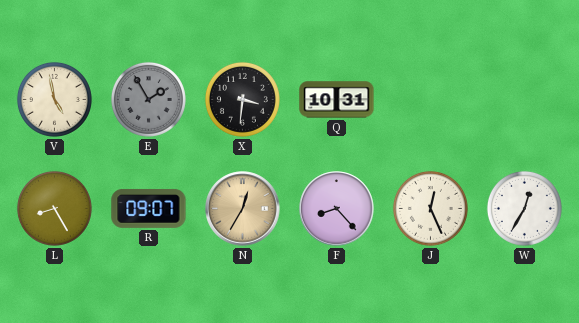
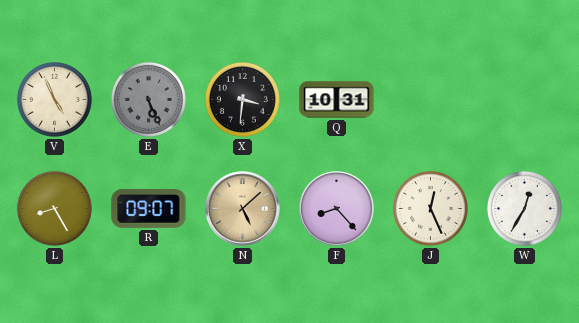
V: 4:58 -> 4:56 (54, 99)
E: 1:55 -> 5:26 (148, 99)
N: 12:35 -> 5:08 (243, 209)
